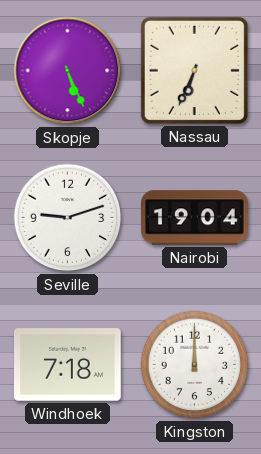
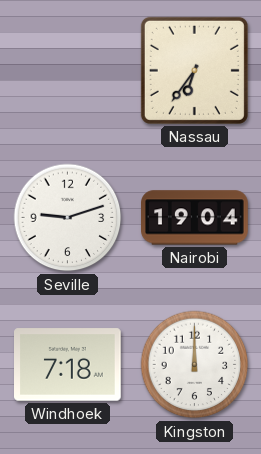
Skopje: 5:26 -> none (68, 71)
Nassau: 6:34 -> 6:36 (194, 70)
